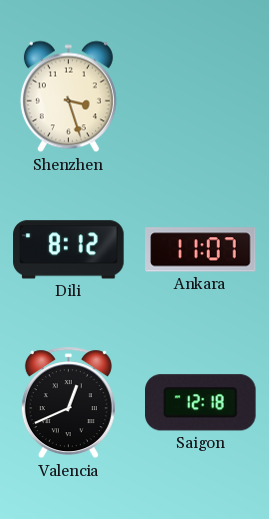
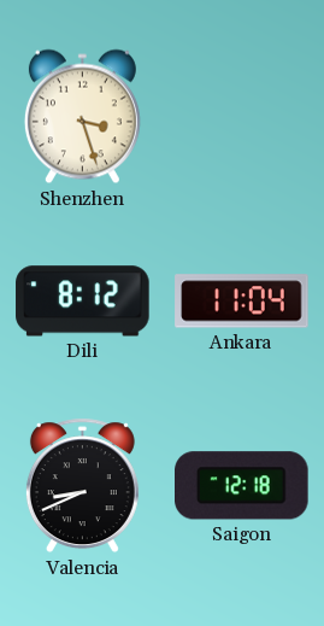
Ankara: 11:07 -> 11:04 (242, 302)
Valencia: 12:41 -> 8:41 (82, 486)
